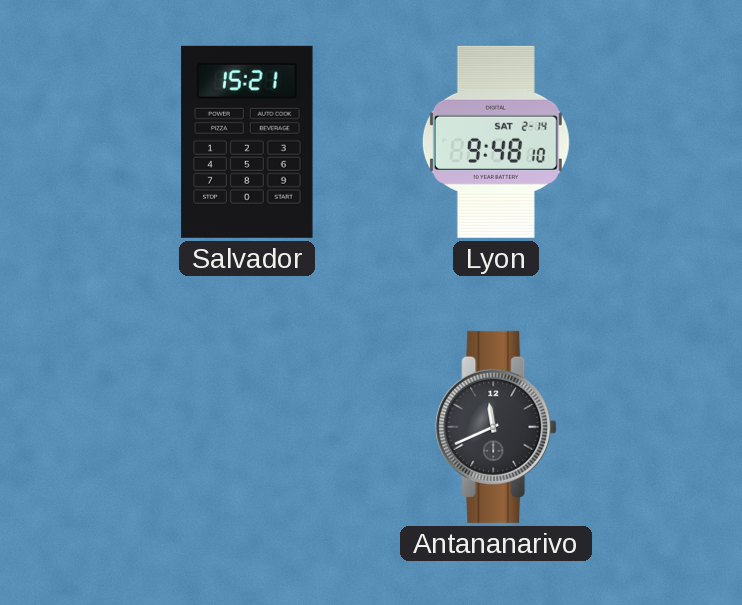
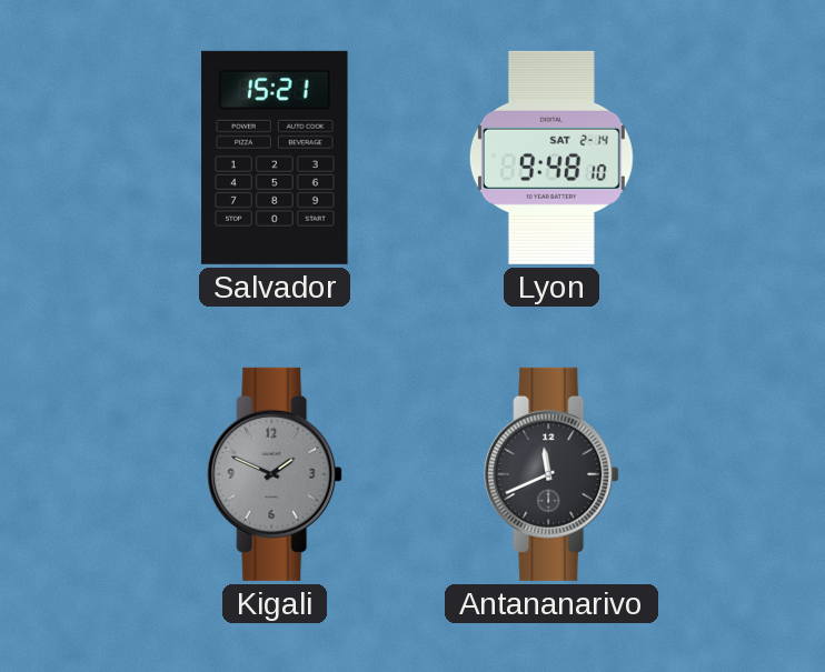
Kigali: none -> 1:49 (275, 474)
